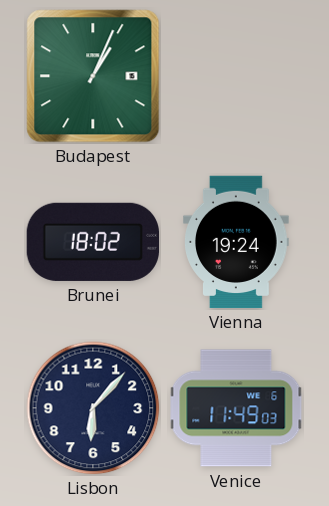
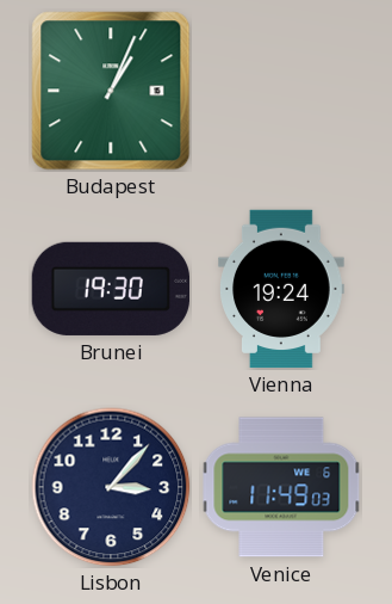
Brunei: 18:02 -> 19:30 (110, 289)
Lisbon: 6:07 -> 3:07 (111, 487)
